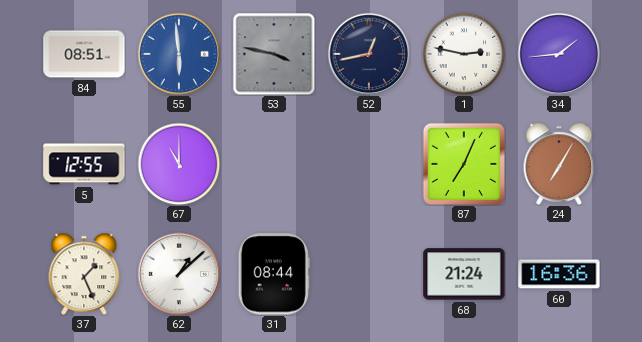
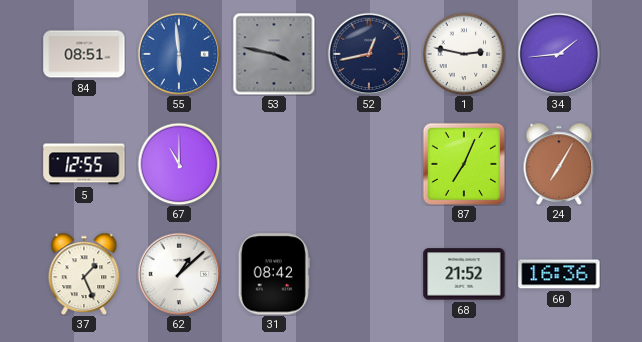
31: 08:44 -> 08:42 (274, 274)
68: 21:24 -> 21:52 (464, 274)
